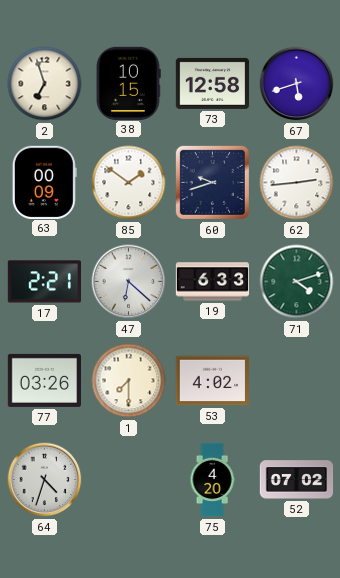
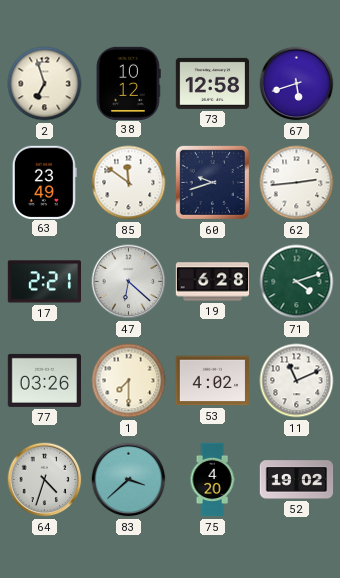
38: 10:15 -> 10:12 (128, 83)
63: 00:09 -> 23:49 (44, 182)
85: 1:51 -> 11:51 (129, 183)
19: 6:33 -> 6:28 (213, 282)
11: none -> 11:11 (297, 381)
83: none -> 3:38 (129, 480)
52: 07:02 -> 19:02 (297, 480)
